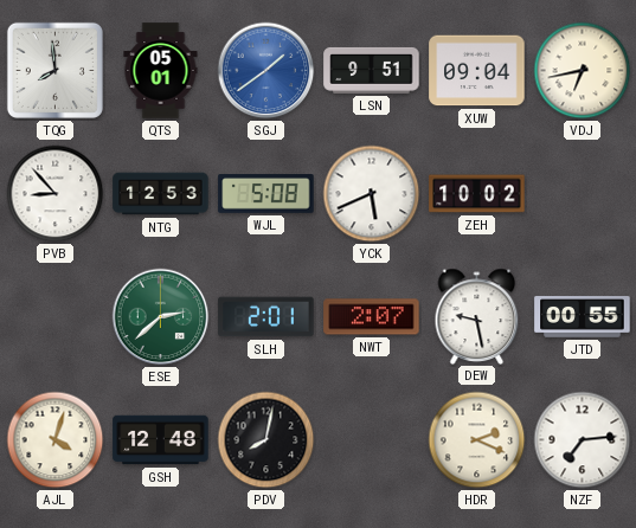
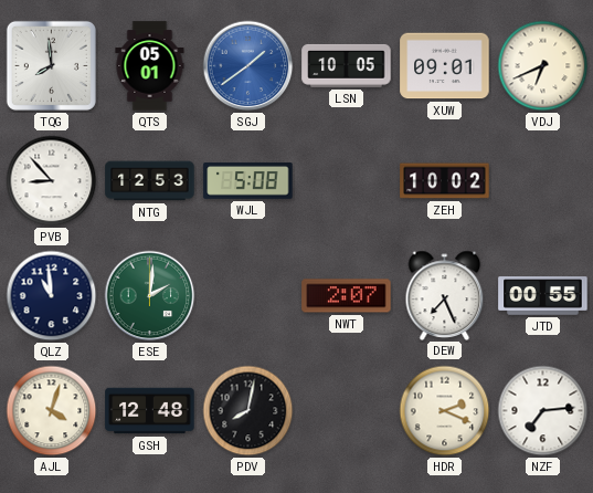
LSN: 9:51 -> 10:05 (347, 65)
XUW: 09:04 -> 09:01 (445, 66)
VDJ: 6:43 -> 6:41 (543, 66)
YCK: 5:41 -> none (372, 194)
QLZ: none -> 10:59 (52, 296)
ESE: 2:38 -> 2:01 (150, 296)
SLH: 2:01 -> none (266, 317)
DEW: 9:28 -> 7:26 (445, 295)
